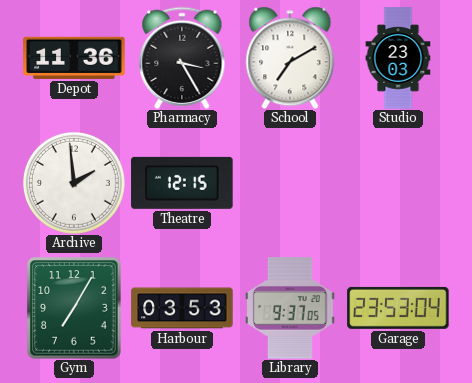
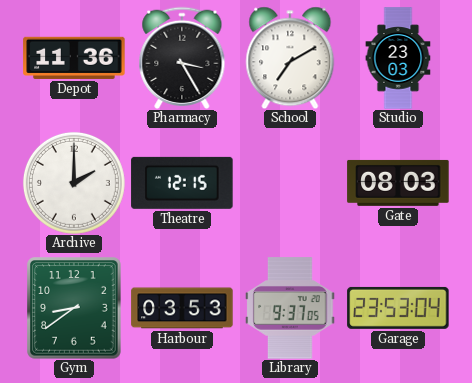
Archive: 1:59 -> 2:00 (74, 183)
Gate: none -> 08:03 (398, 183)
Gym: 7:05 -> 8:39 (74, 308)
